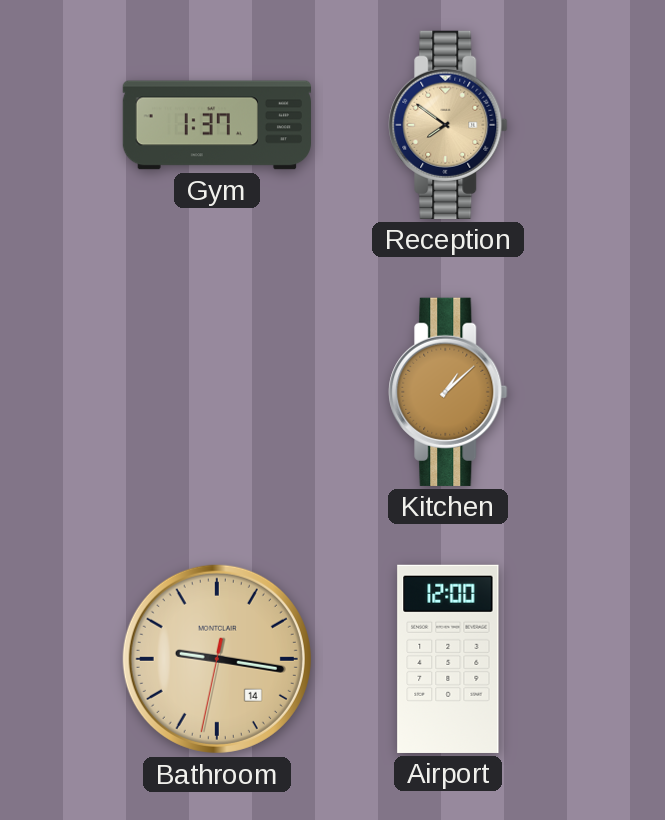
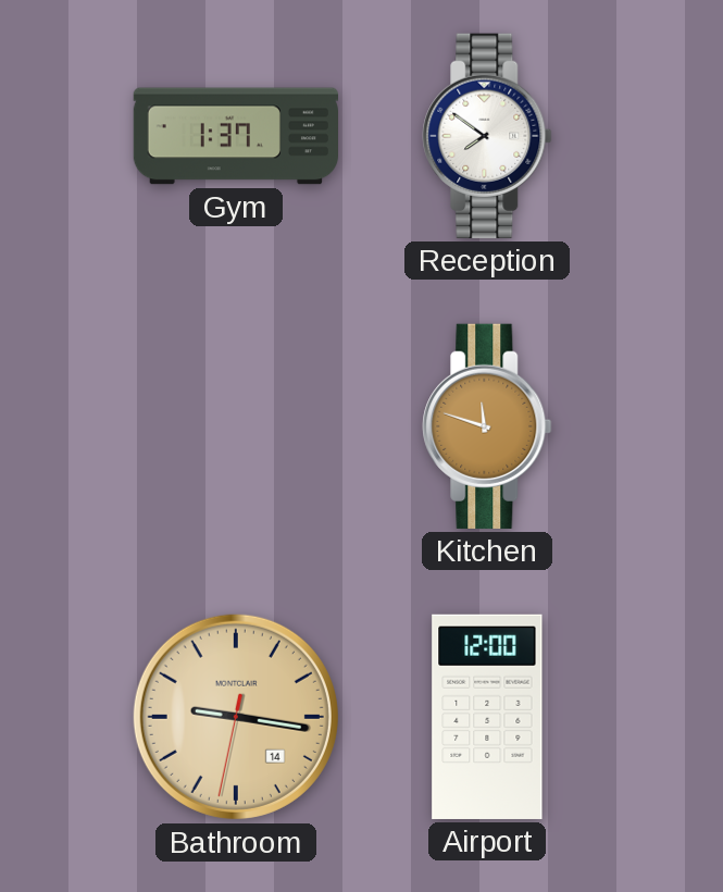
Reception dial: champagne -> white (487, 136)
Kitchen: 1:08 -> 11:48 (487, 426)
